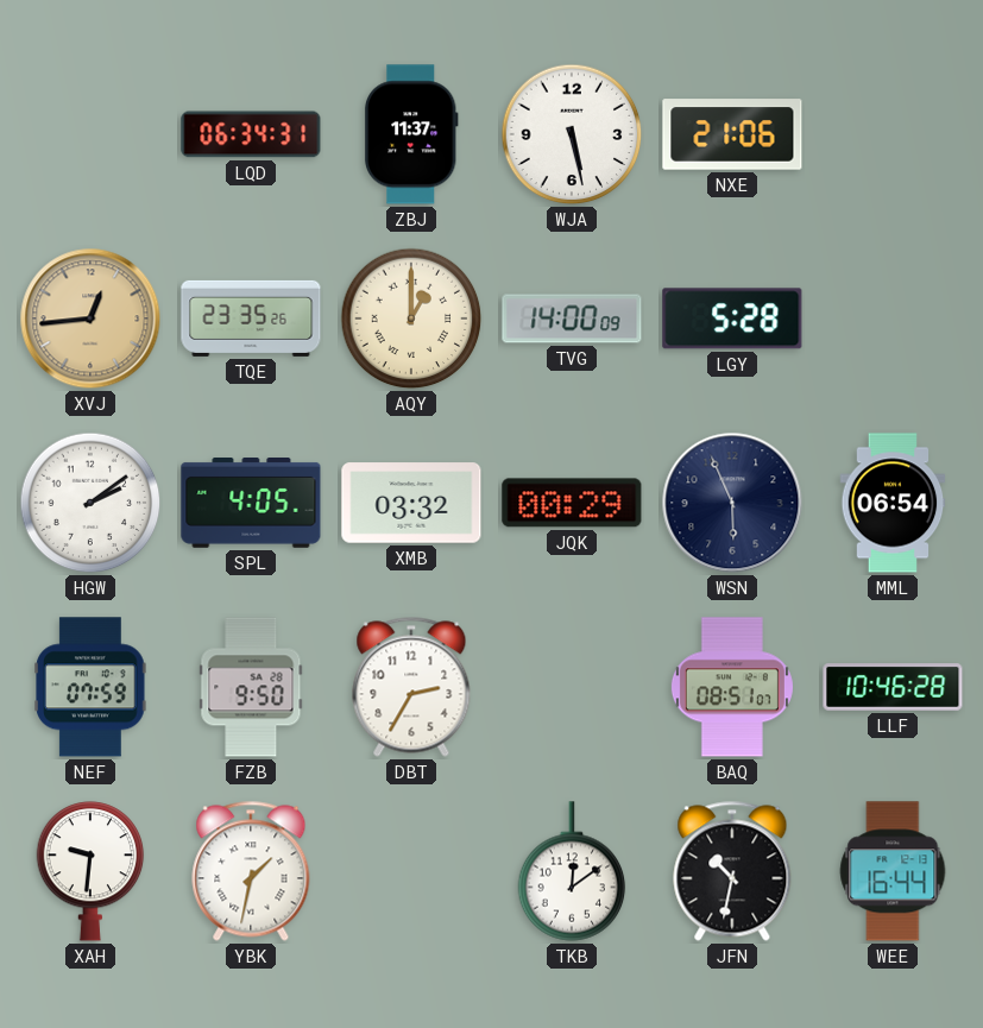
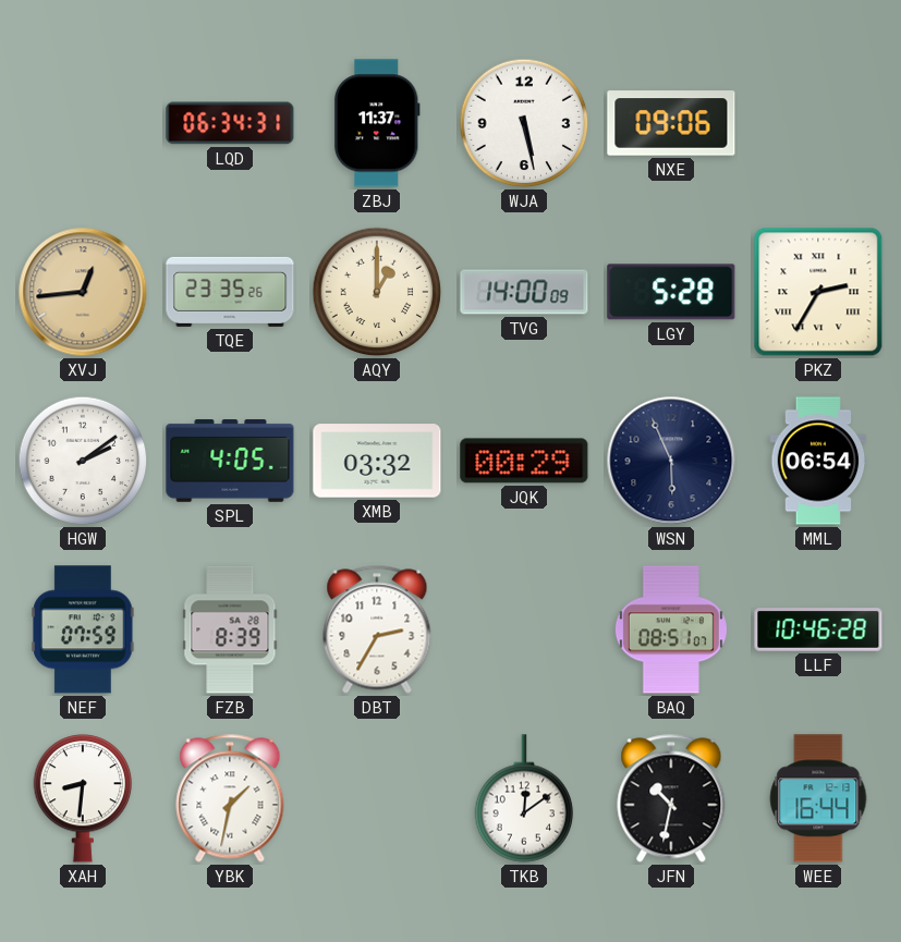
NXE: 21:06 -> 09:06 (671, 123)
PKZ: none -> 2:35 (818, 292)
FZB: 9:50 -> 8:39 (230, 629)
XAH: 9:31 -> 8:31 (83, 798)
